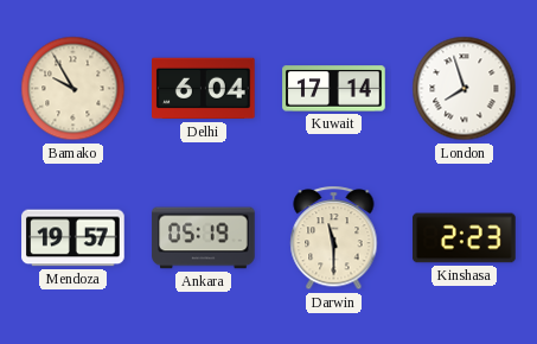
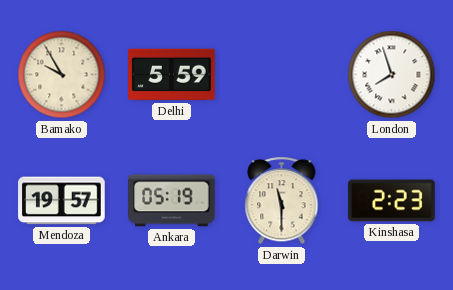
Delhi: 6:04 -> 5:59 (172, 75)
Kuwait: 17:14 -> none (334, 89)
